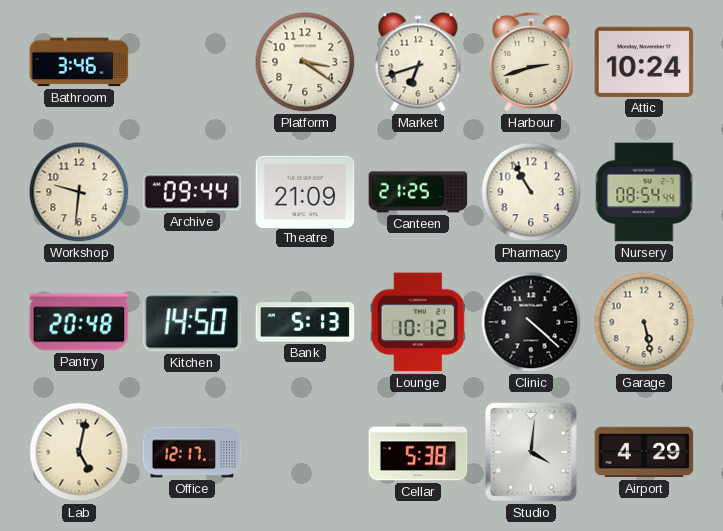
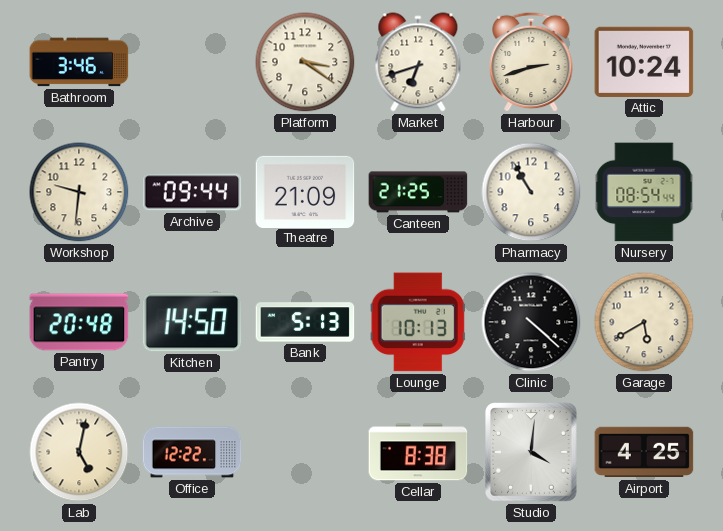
Lounge: 10:12 -> 10:13 (418, 322)
Garage: 5:28 -> 5:40 (644, 322)
Office: 12:17 -> 12:22 (192, 452)
Cellar: 5:38 -> 8:38 (418, 452)
Airport: 4:29 -> 4:25 (644, 452)
